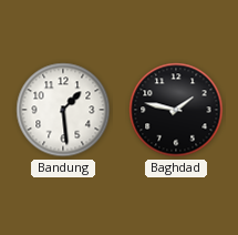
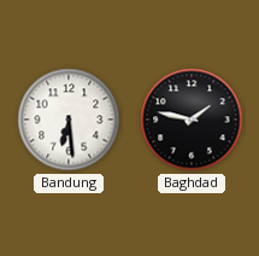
Bandung: 1:29 -> 6:29 (69, 120)
